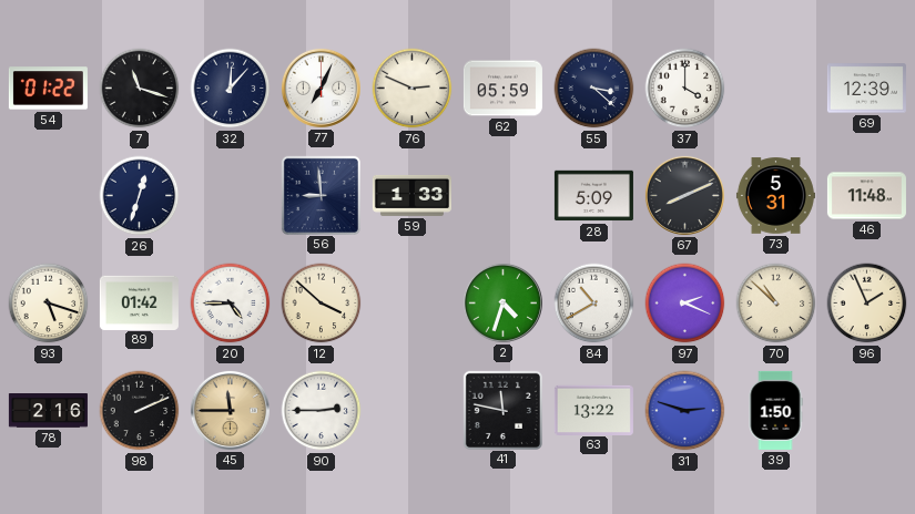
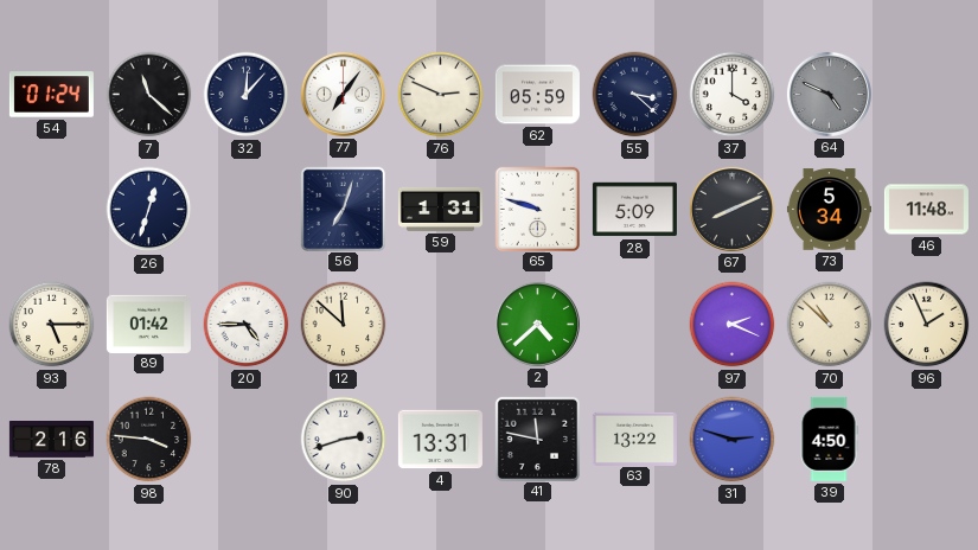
54: 01:22 -> 01:24 (51, 95)
7: 11:18 -> 11:22 (149, 95)
77: 7:04 -> 7:06 (343, 94)
64: none -> 4:49 (829, 94)
69: 12:39 -> none (866, 89)
56: 8:59 -> 7:03 (343, 209)
59: 1:33 -> 1:31 (440, 209)
65: none -> 9:48 (537, 209)
73: 5:31 -> 5:34 (829, 210)
93: 5:18 -> 5:15 (52, 325)
12: 3:52 -> 11:52 (344, 325)
2: 4:33 -> 4:38 (537, 324)
84: 10:40 -> none (594, 304)
98: 2:11 -> 3:46 (149, 440)
45: 11:45 -> none (230, 410)
90: 2:45 -> 2:42 (344, 440)
4: none -> 13:31 (440, 440)
39: 1:50 -> 4:50 (829, 439)
